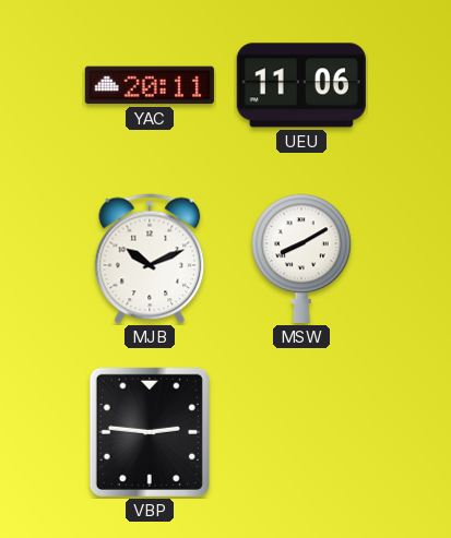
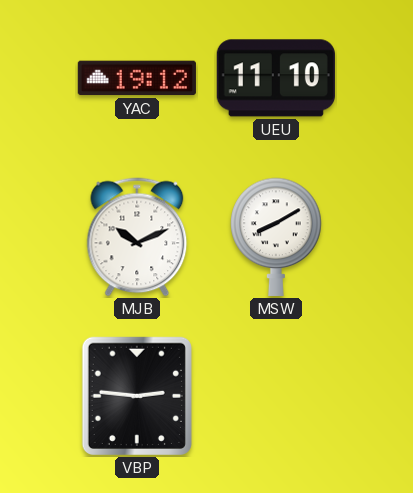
YAC: 20:11 -> 19:12 (137, 78)
UEU: 11:06 -> 11:10 (276, 78)
